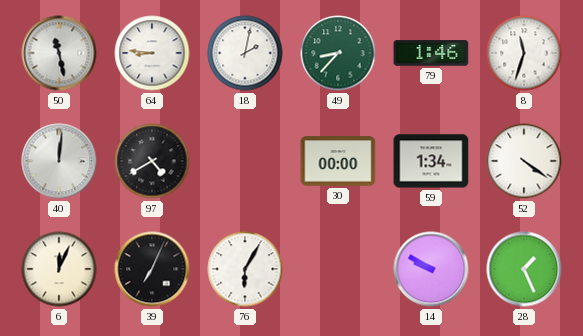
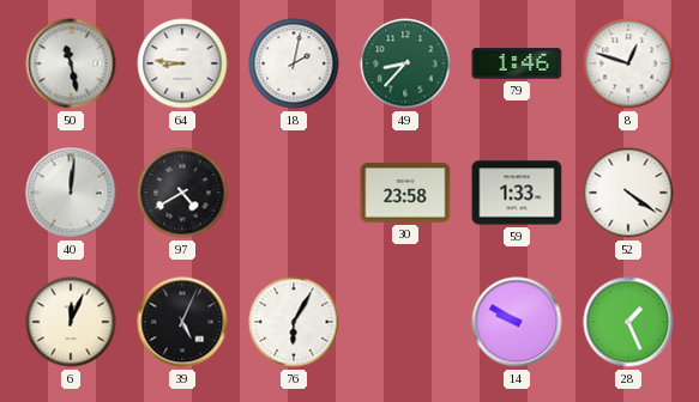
8: 11:33 -> 12:48 (628, 63)
30: 00:00 -> 23:58 (405, 193)
59: 1:34 -> 1:33 (517, 193)
39: 7:04 -> 5:04 (182, 322)
